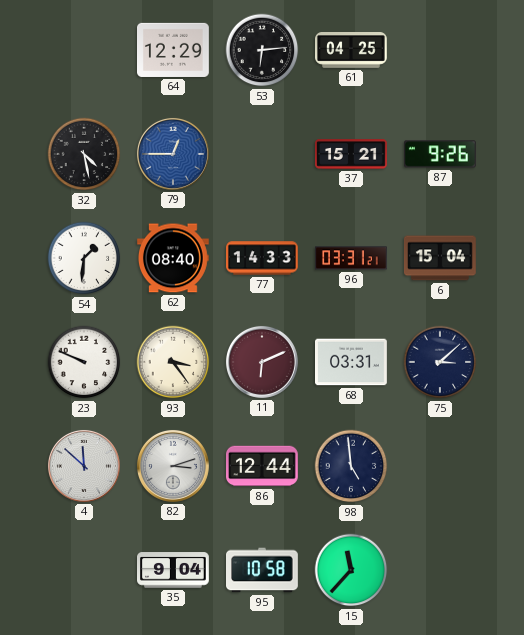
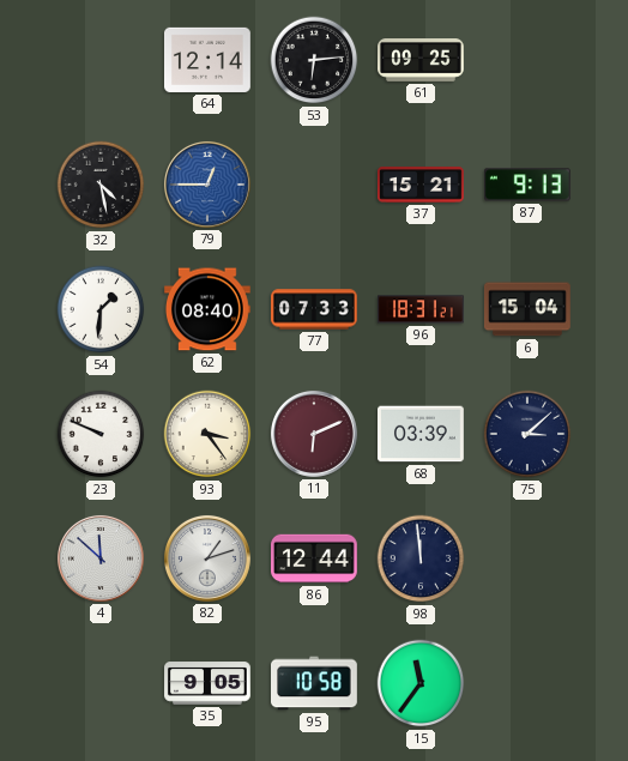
64: 12:29 -> 12:14 (209, 60)
61: 04:25 -> 09:25 (422, 61)
87: 9:26 -> 9:13 (527, 185)
77: 14:33 -> 07:33 (315, 309)
96: 03:31 -> 18:31 (422, 309)
68: 03:31 -> 03:39 (422, 434)
82: 3:12 -> 1:12 (207, 558)
98: 4:59 -> 11:59 (421, 558)
35: 9:04 -> 9:05 (209, 683)
15: 11:37 -> 11:36 (421, 683)
